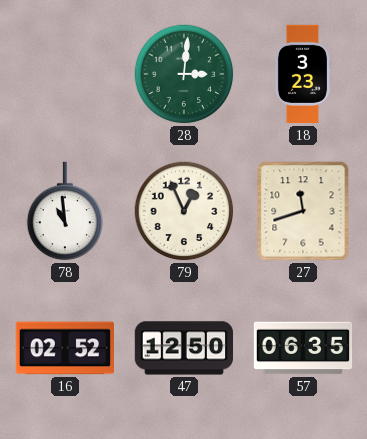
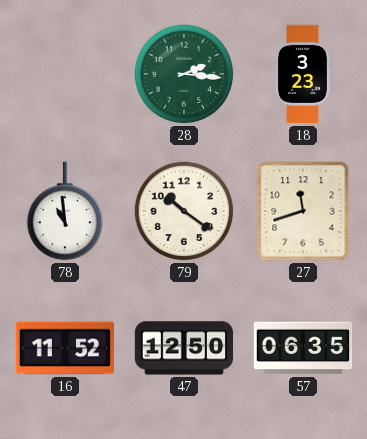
28: 3:01 -> 2:16 (184, 74)
79: 12:56 -> 10:21 (184, 211)
16: 02:52 -> 11:52 (64, 348)
